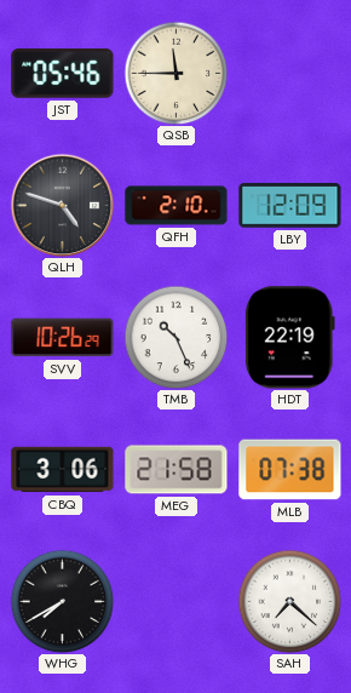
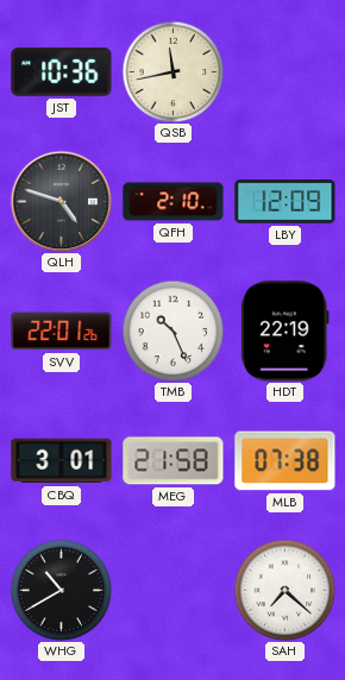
JST: 05:46 -> 10:36 (62, 73)
QSB: 11:45 -> 11:43 (172, 71)
SVV: 10:26 -> 22:01 (62, 332)
CBQ: 3:06 -> 3:01 (62, 461)
WHG: 7:40 -> 10:40 (61, 590)
